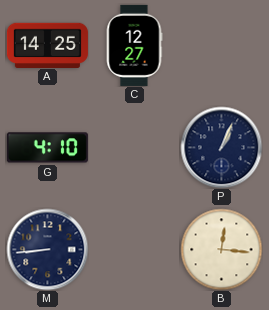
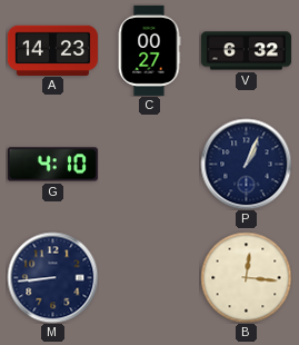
A: 14:25 -> 14:23 (52, 50)
C: 12:27 -> 00:27 (149, 50)
V: none -> 6:32 (246, 51)
